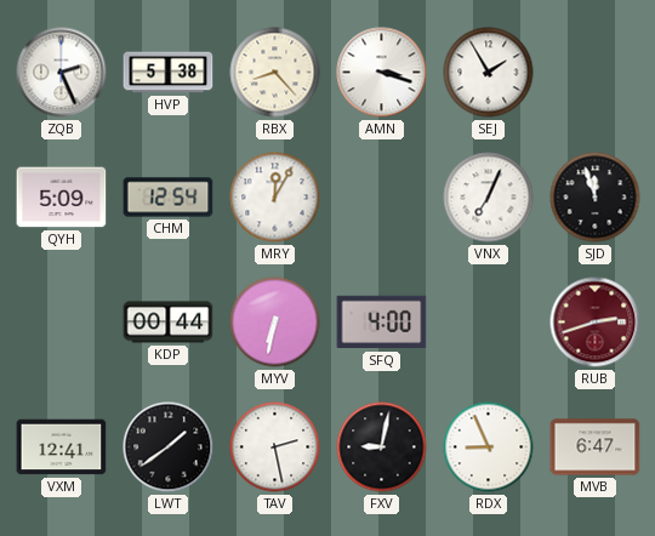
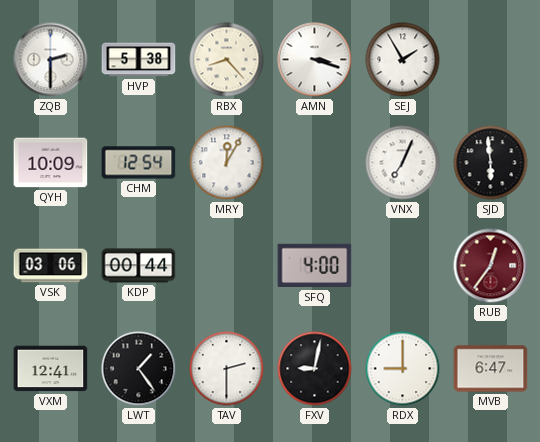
ZQB: 2:26 -> 2:30 (51, 60)
QYH: 5:09 -> 10:09 (51, 163)
SJD: 11:57 -> 5:59 (491, 163)
VSK: none -> 03:06 (51, 266)
MYV: 6:32 -> none (275, 323)
RUB: 2:42 -> 12:36 (491, 266)
LWT: 1:39 -> 1:24 (139, 369)
TAV: 2:28 -> 2:30 (227, 369)
RDX: 8:56 -> 9:00 (403, 369)
